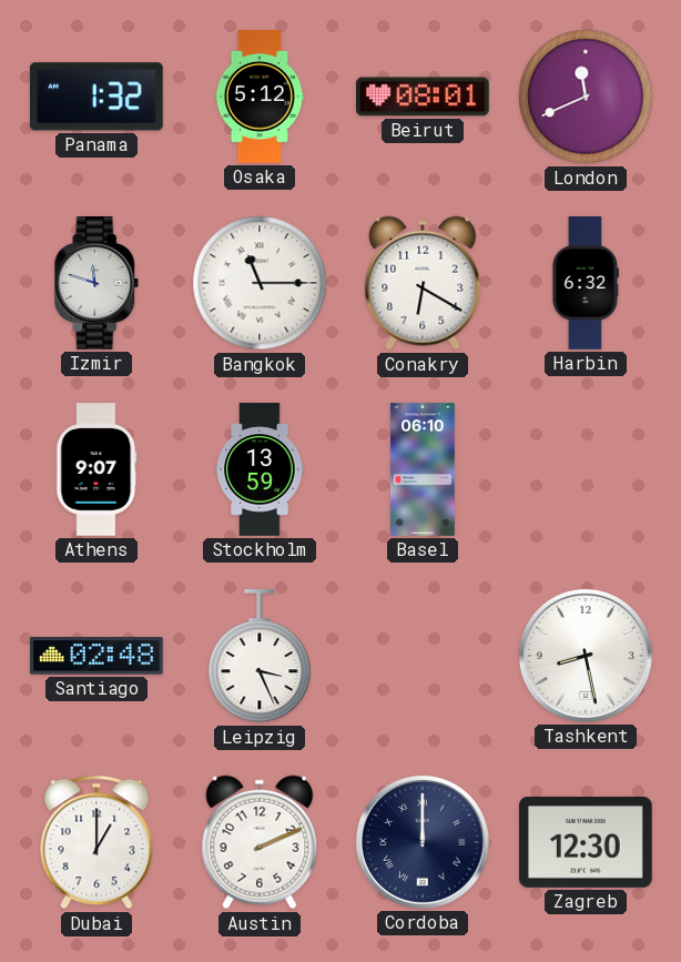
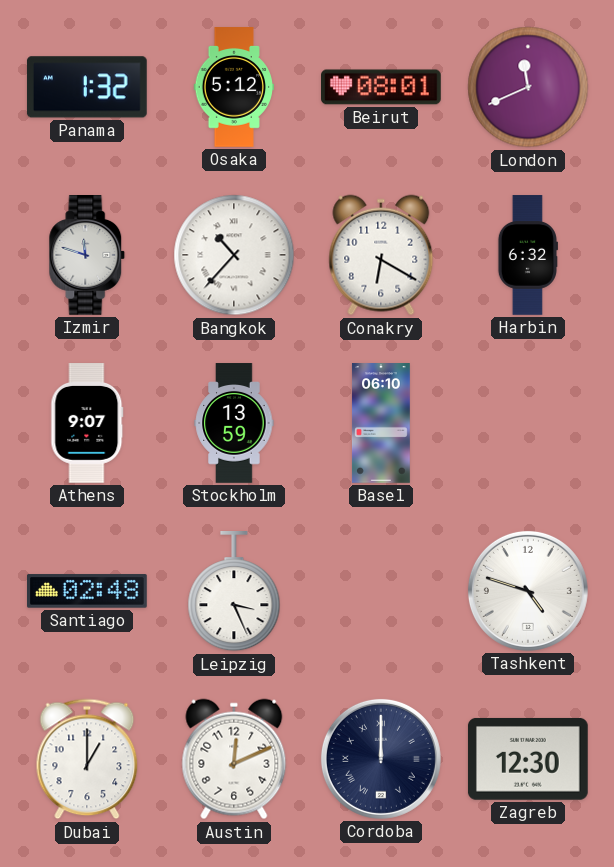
Bangkok: 11:15 -> 10:37 (234, 255)
Tashkent: 8:28 -> 4:48 (528, 591)
Austin: 2:11 -> 12:11 (234, 759)
